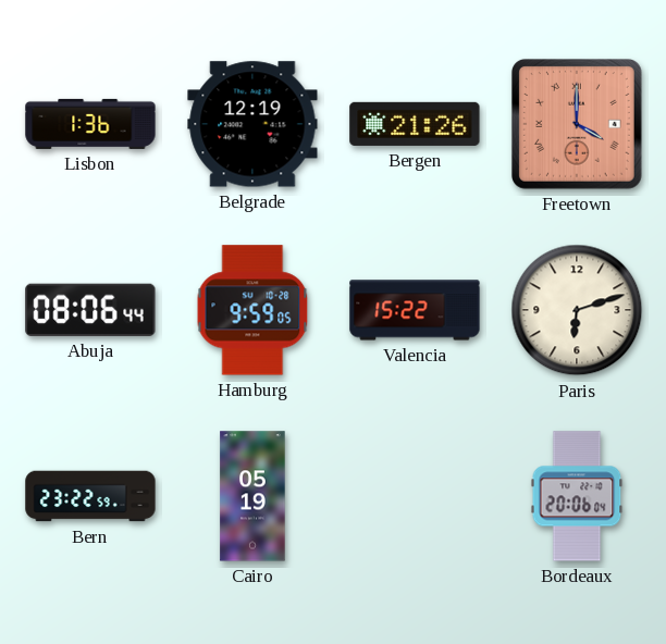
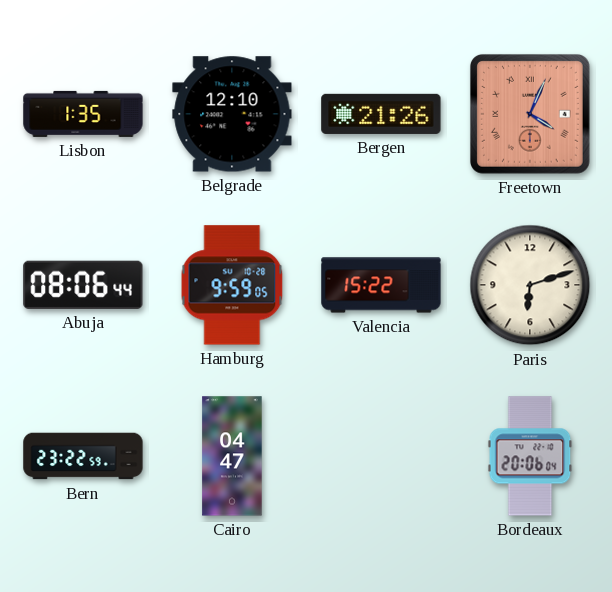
Lisbon: 1:36 -> 1:35 (83, 114)
Belgrade: 12:19 -> 12:10 (232, 114)
Freetown: 4:00 -> 4:04 (530, 114)
Cairo: 05:19 -> 04:47 (232, 456)
